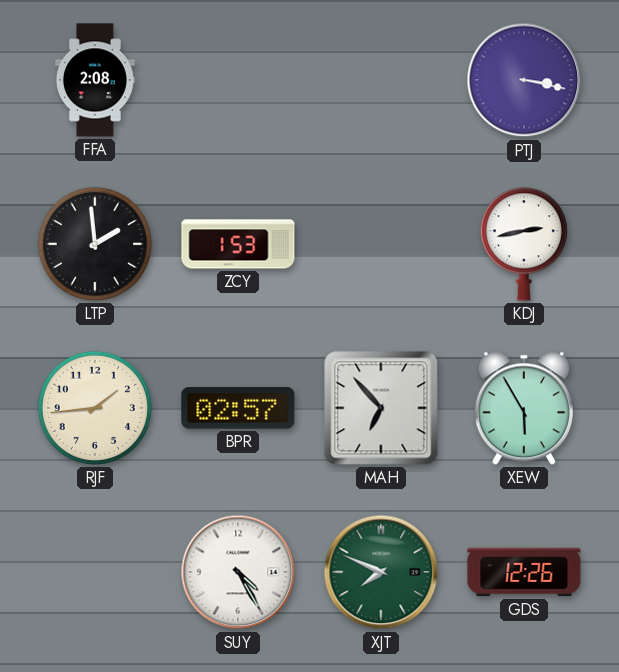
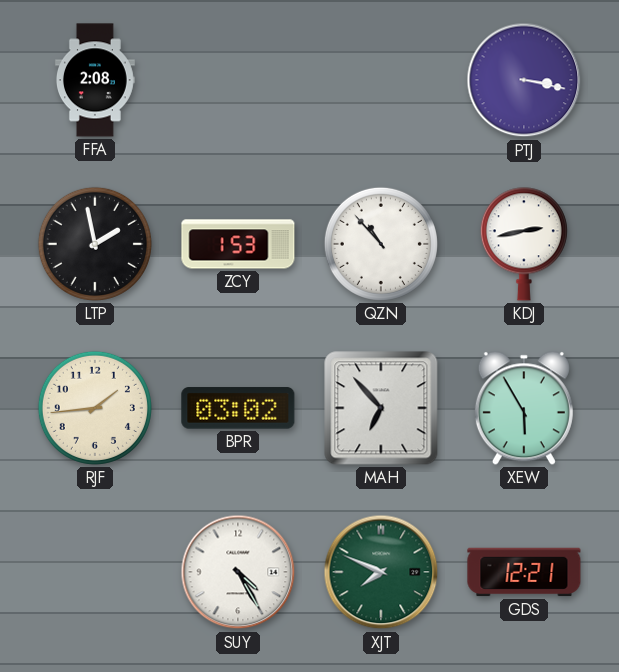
LTP: 1:59 -> 1:58 (95, 244)
QZN: none -> 10:53 (381, 244)
BPR: 02:57 -> 03:02 (238, 408)
GDS: 12:26 -> 12:21 (524, 572)
